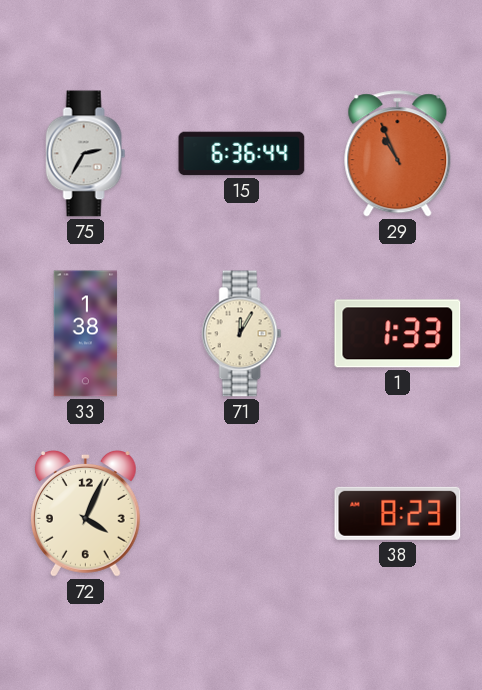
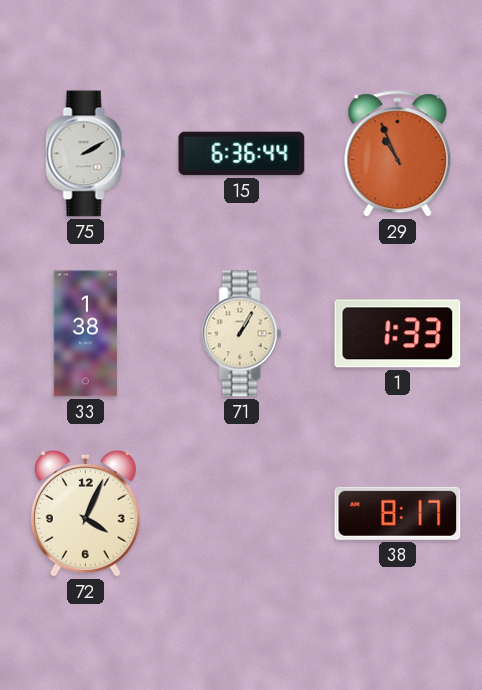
75: 2:35 -> 2:10 (86, 154)
71: 12:05 -> 1:05 (242, 334)
38: 8:23 -> 8:17 (398, 513)
